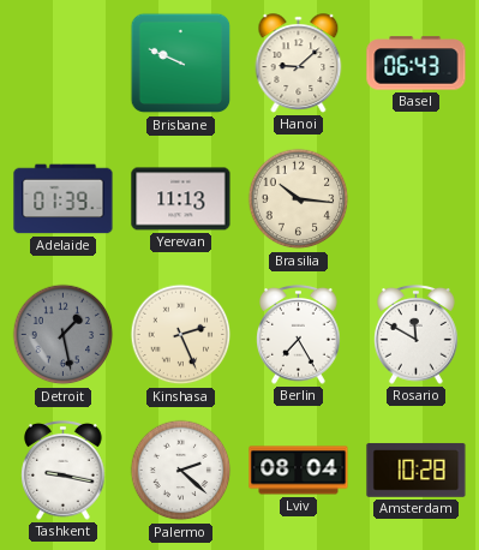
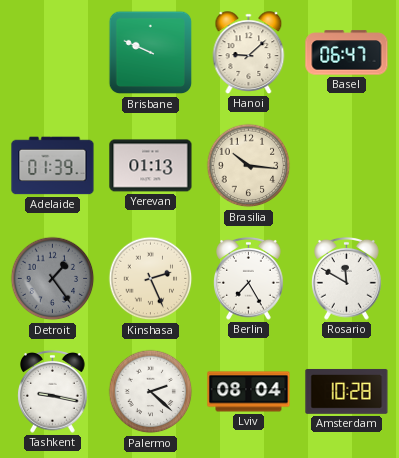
Basel: 06:43 -> 06:47 (347, 53)
Yerevan: 11:13 -> 01:13 (151, 166)
Detroit: 1:28 -> 1:24 (53, 279)
